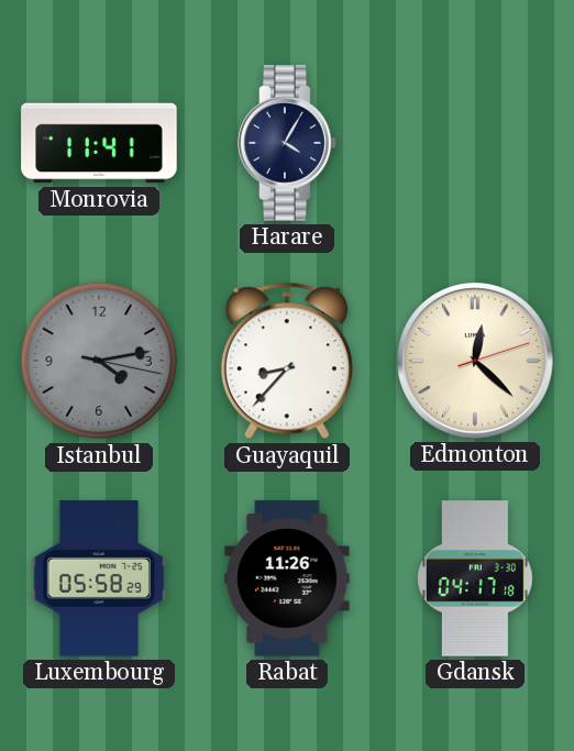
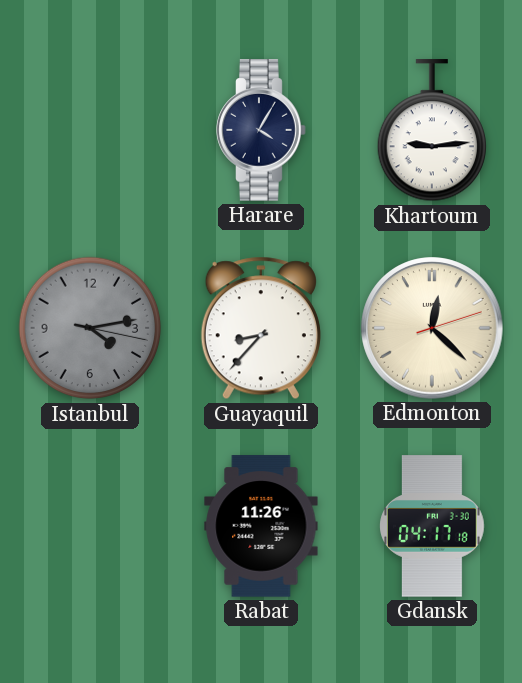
Monrovia: 11:41 -> none (99, 143)
Khartoum: none -> 9:14 (431, 131)
Luxembourg: 05:58 -> none (98, 578)
